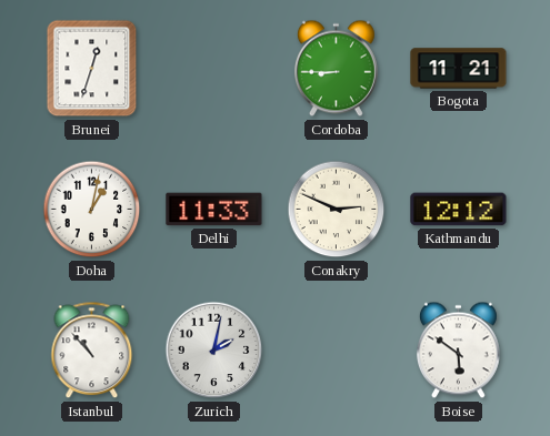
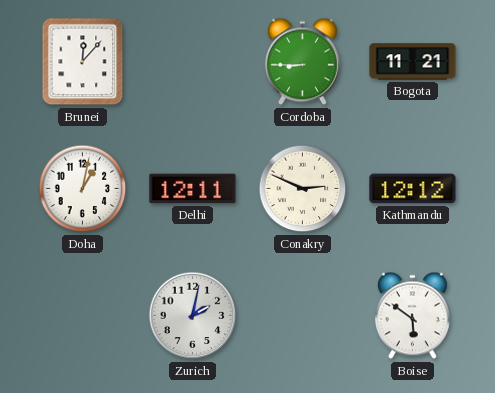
Brunei: 12:33 -> 12:07 (83, 62)
Delhi: 11:33 -> 12:11 (193, 189)
Istanbul: 10:53 -> none (92, 351)
